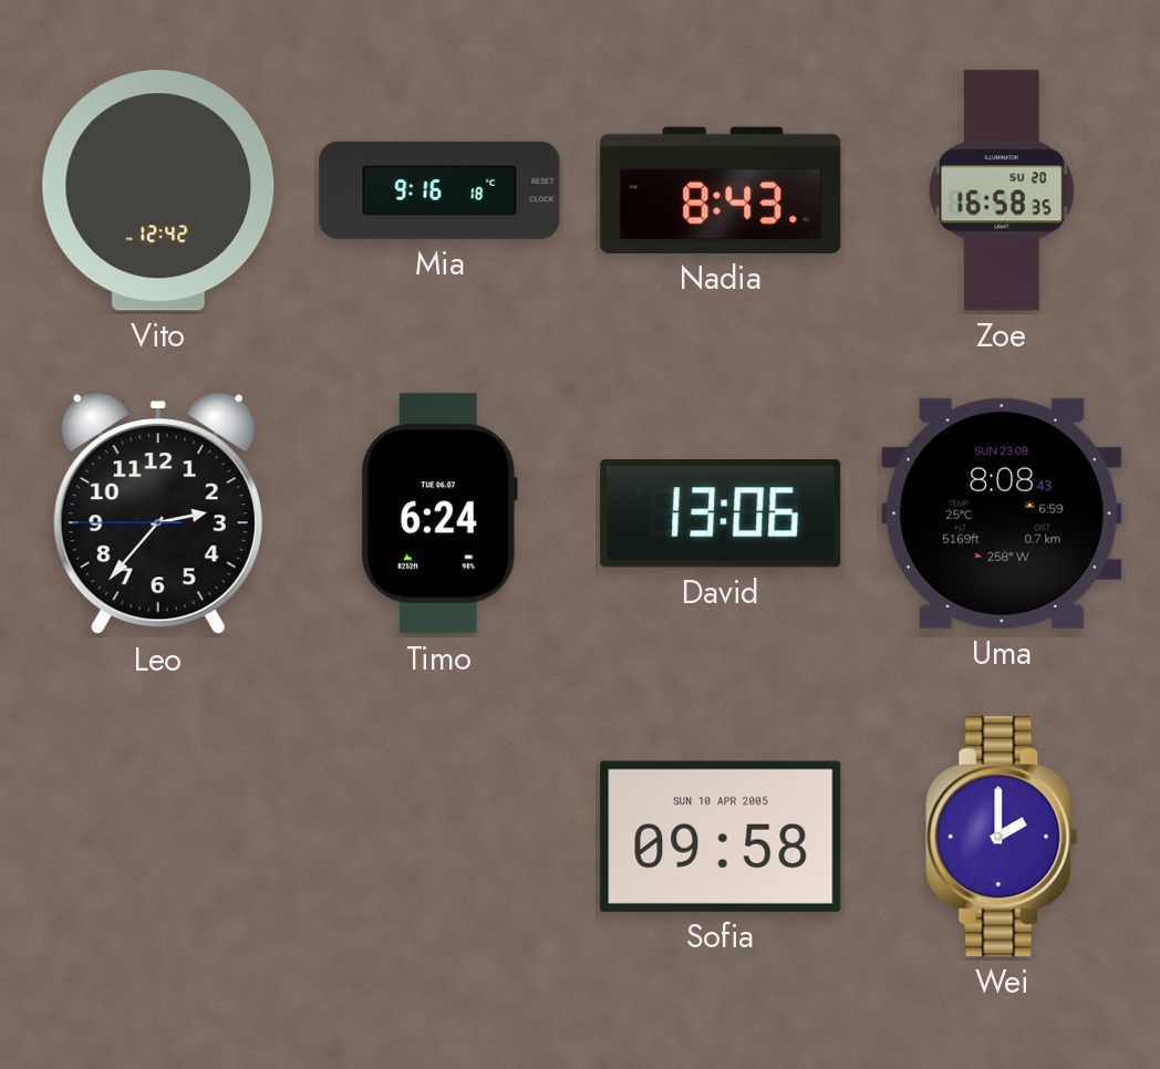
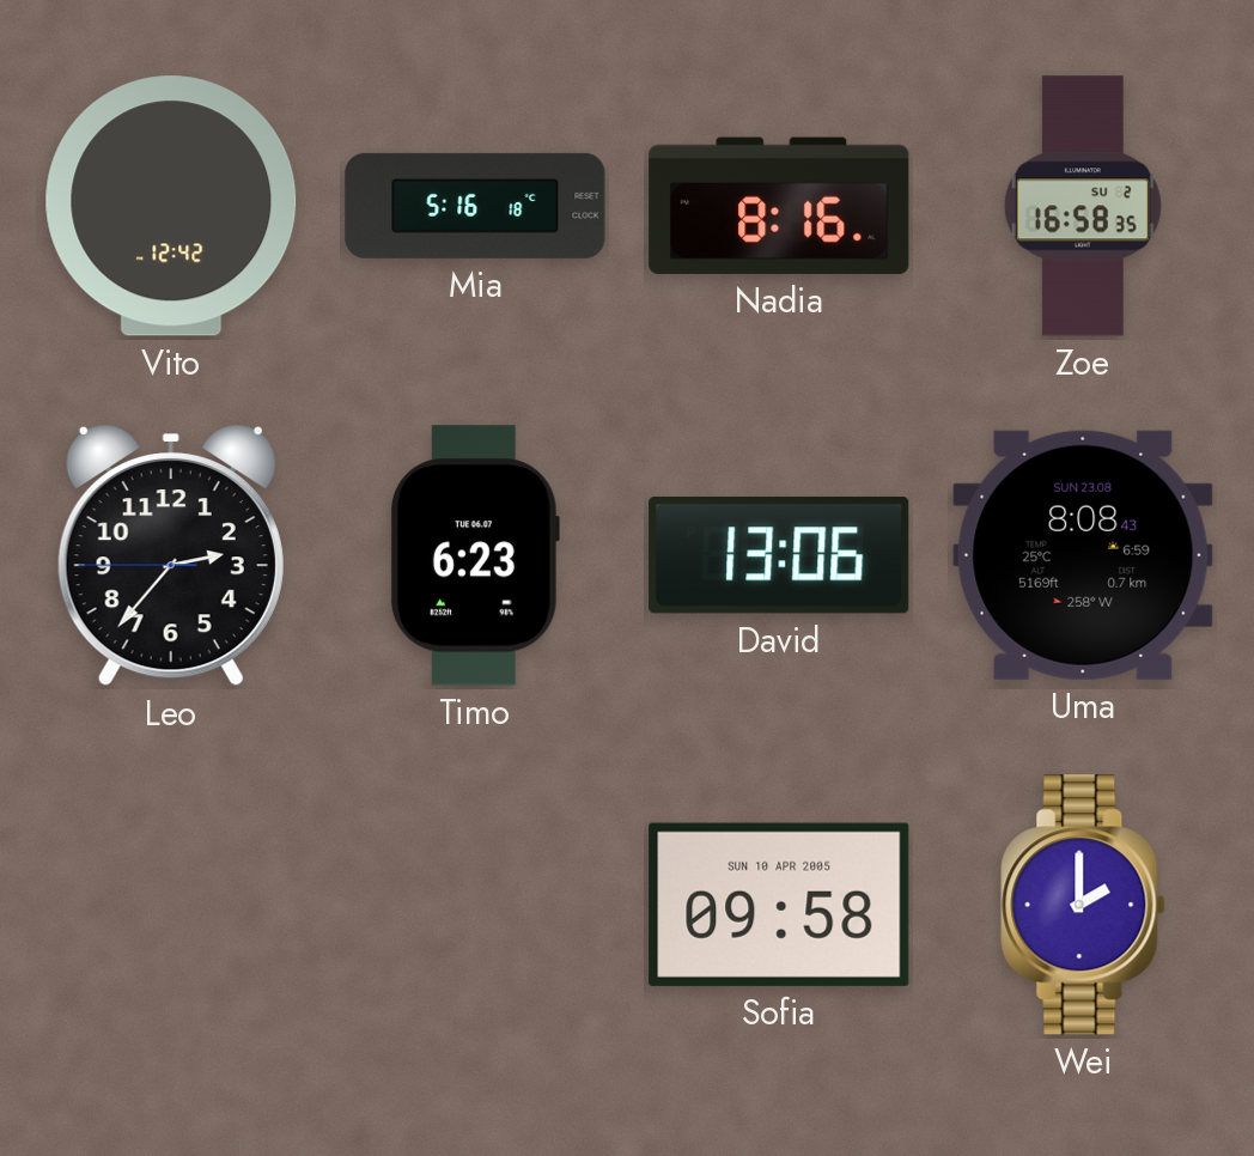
Mia: 9:16 -> 5:16 (475, 206)
Nadia: 8:43 -> 8:16 (779, 206)
Zoe date: SU 20 -> SU 2 (1083, 206)
Timo: 6:24 -> 6:23 (475, 555)
